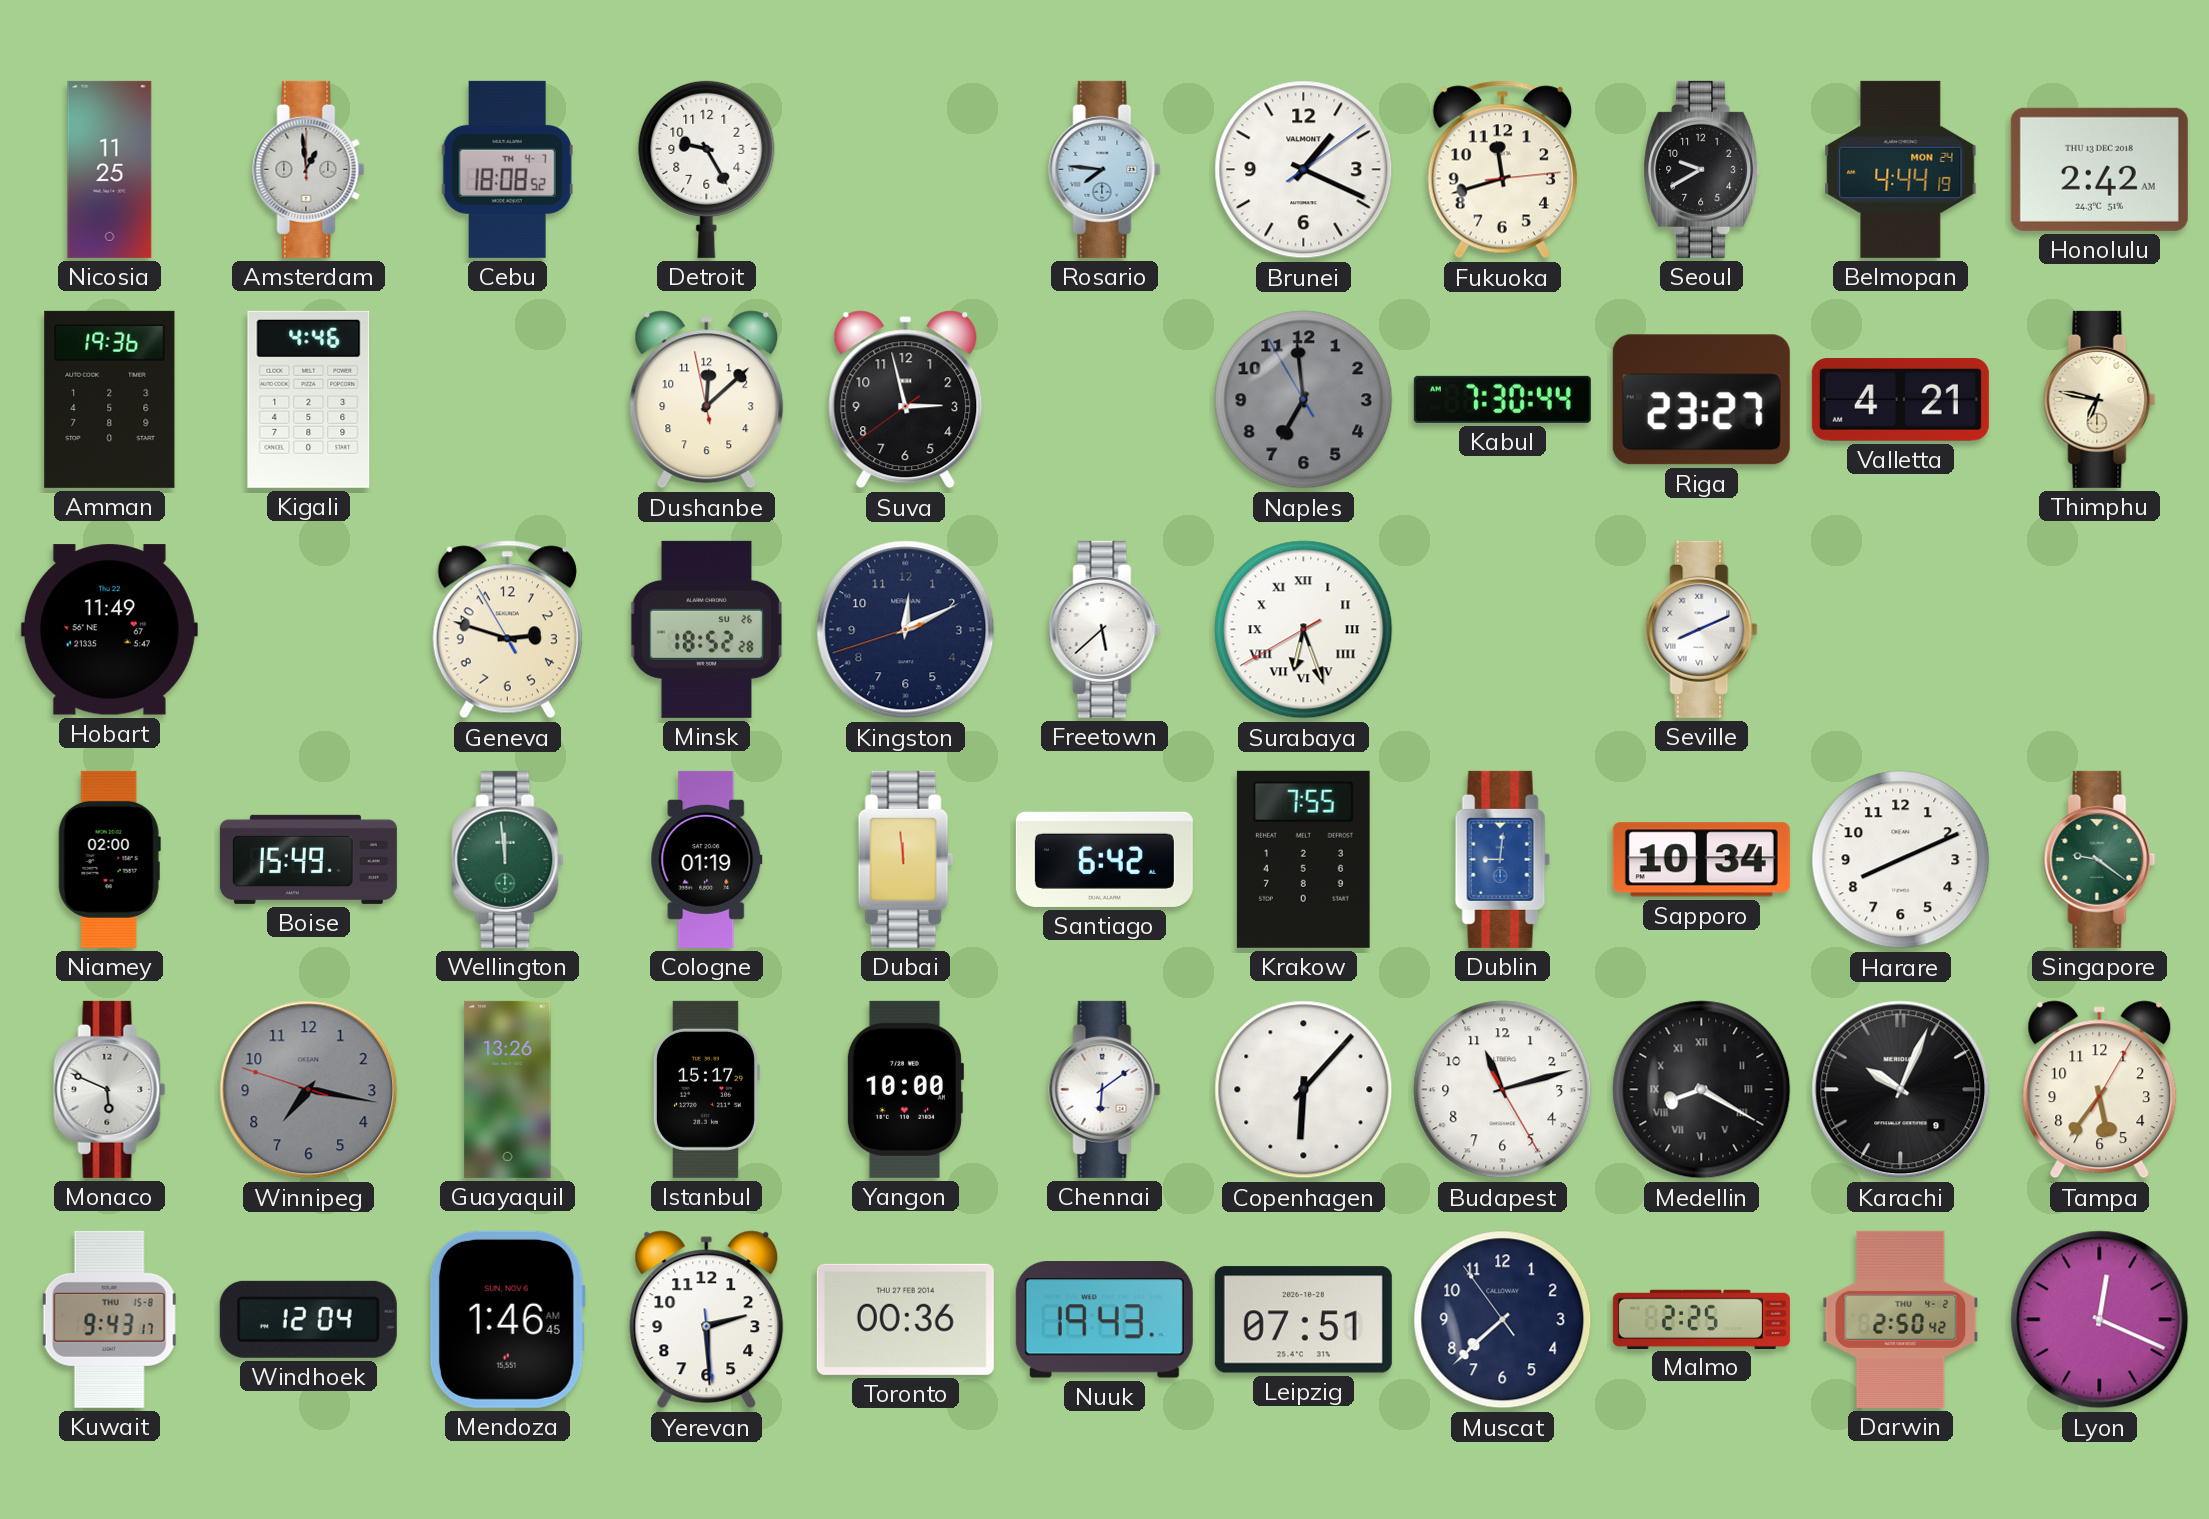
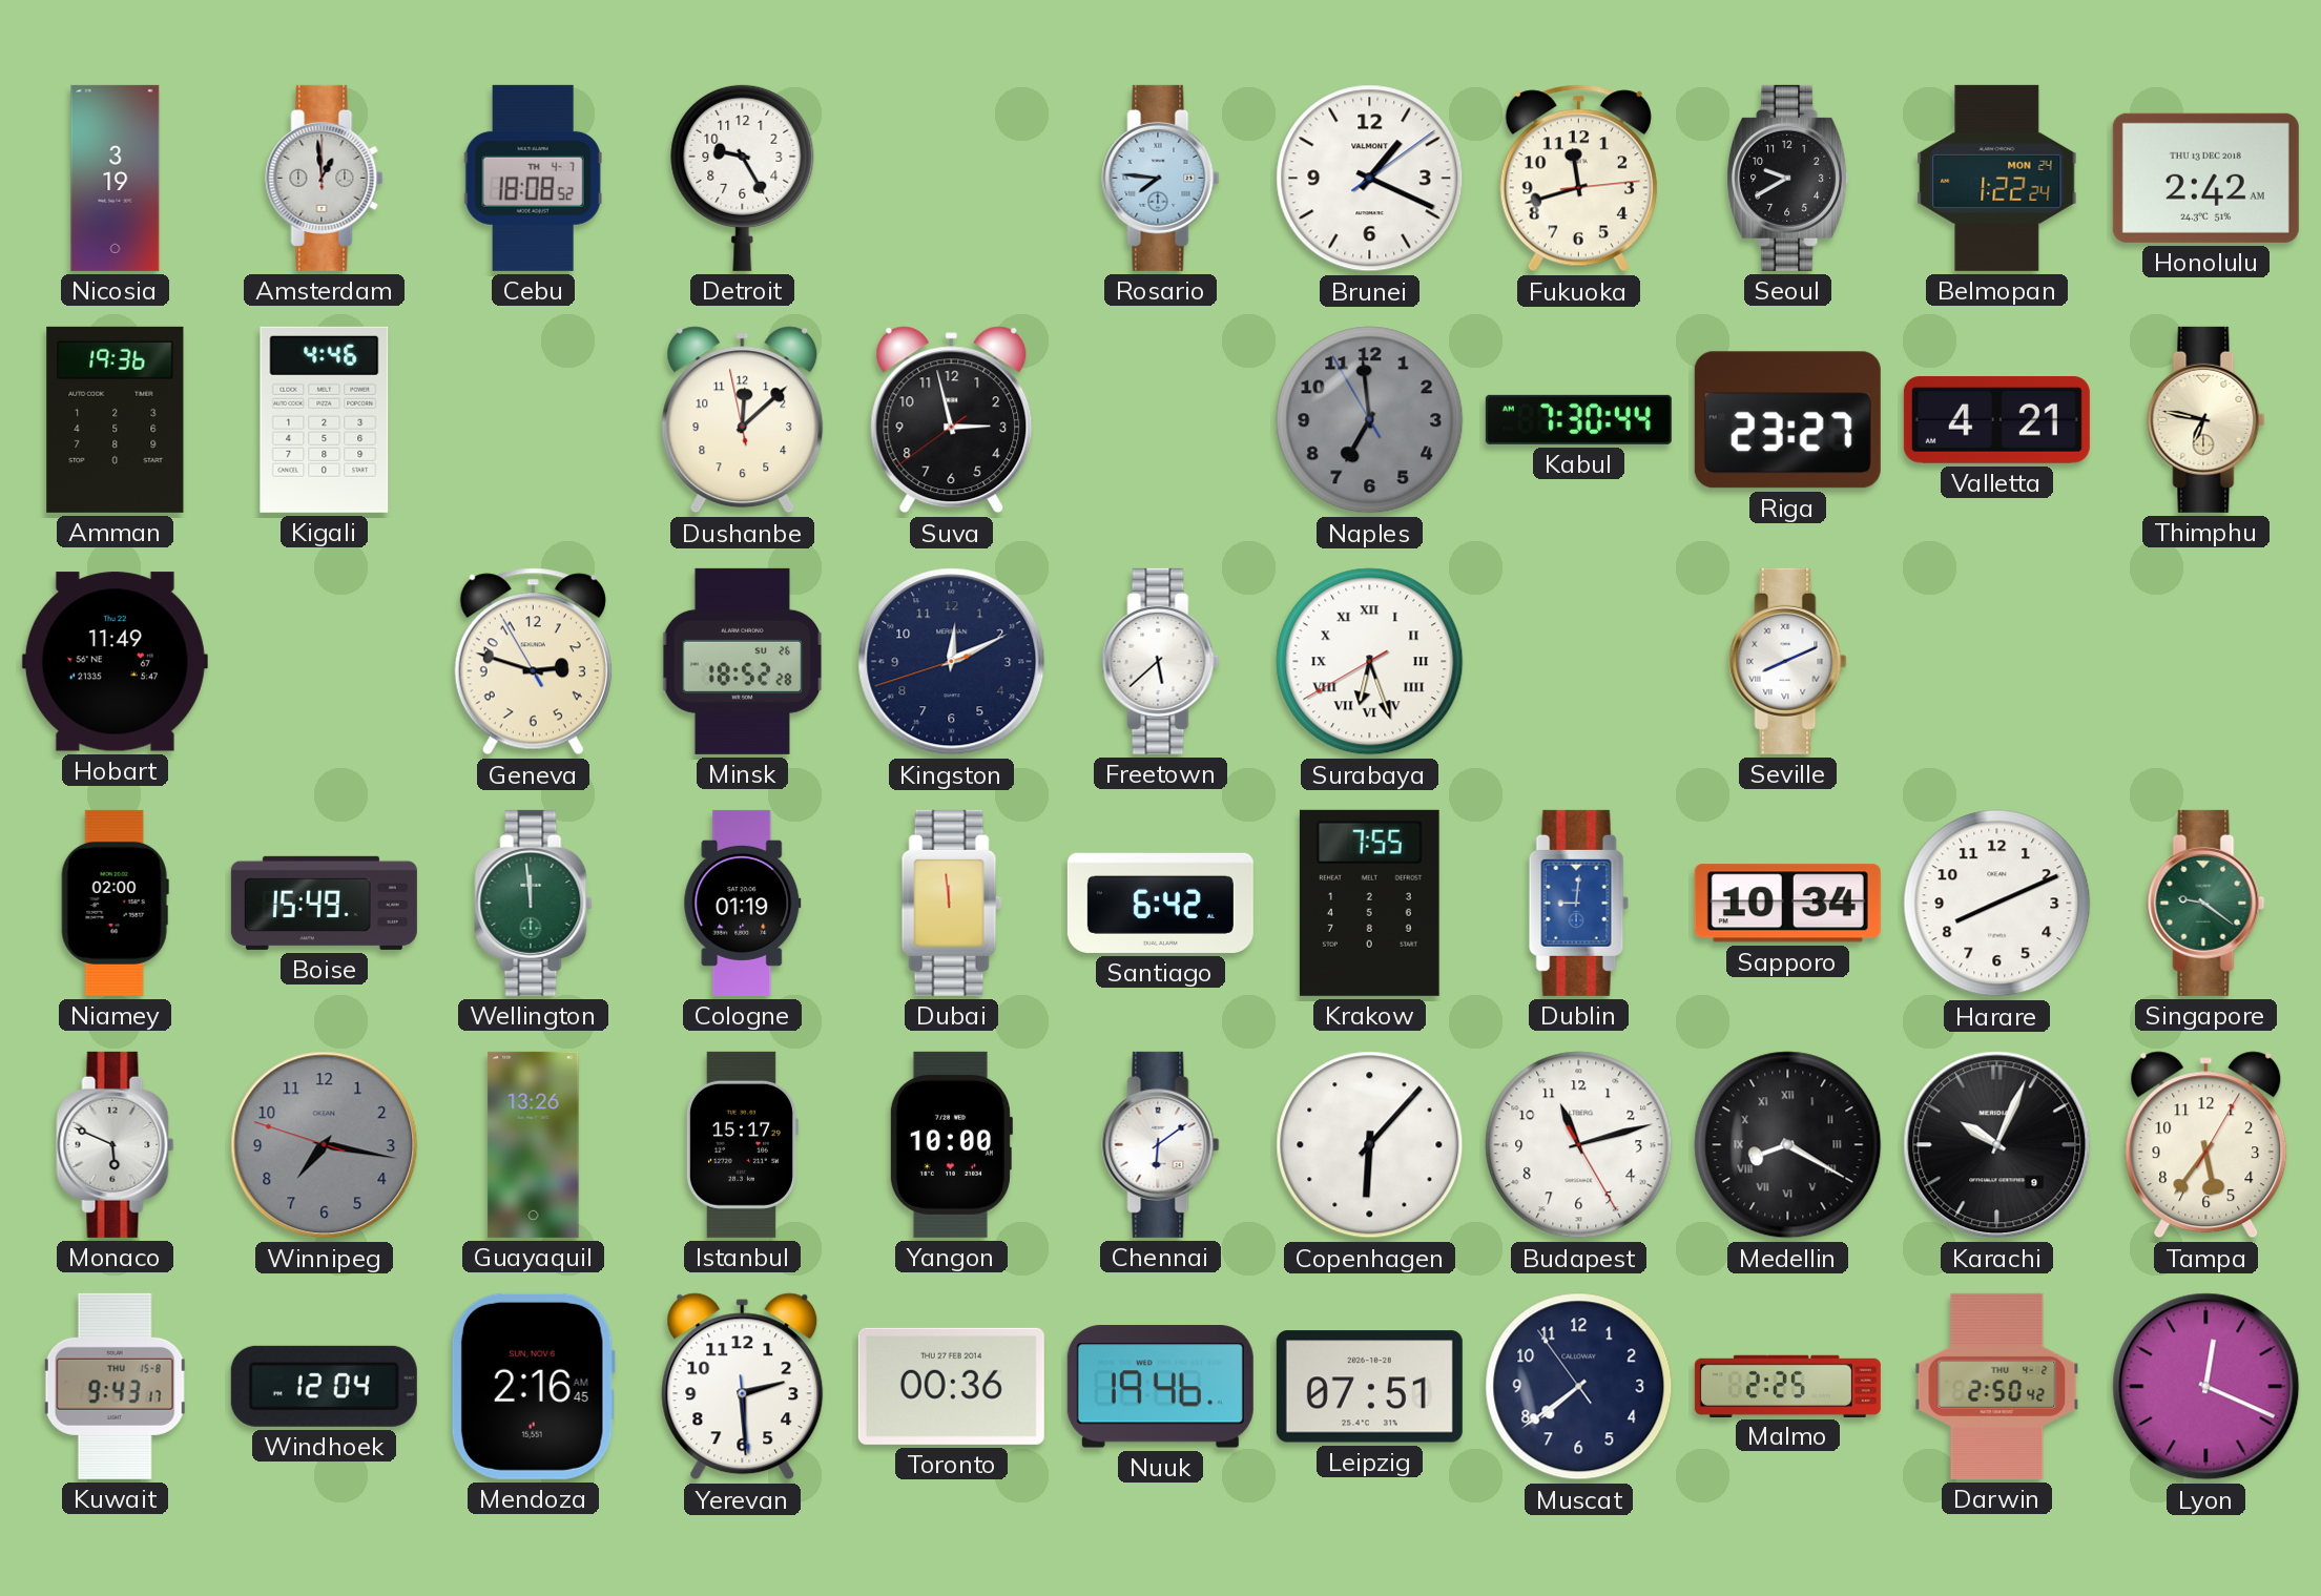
Nicosia: 11:25 -> 3:19 (116, 178)
Belmopan: 4:44 -> 1:22 (1997, 178)
Mendoza: 1:46 -> 2:16 (533, 1386)
Nuuk: 19:43 -> 19:46 (1160, 1387)
Muscat: 7:37 -> 7:38 (1579, 1387)
